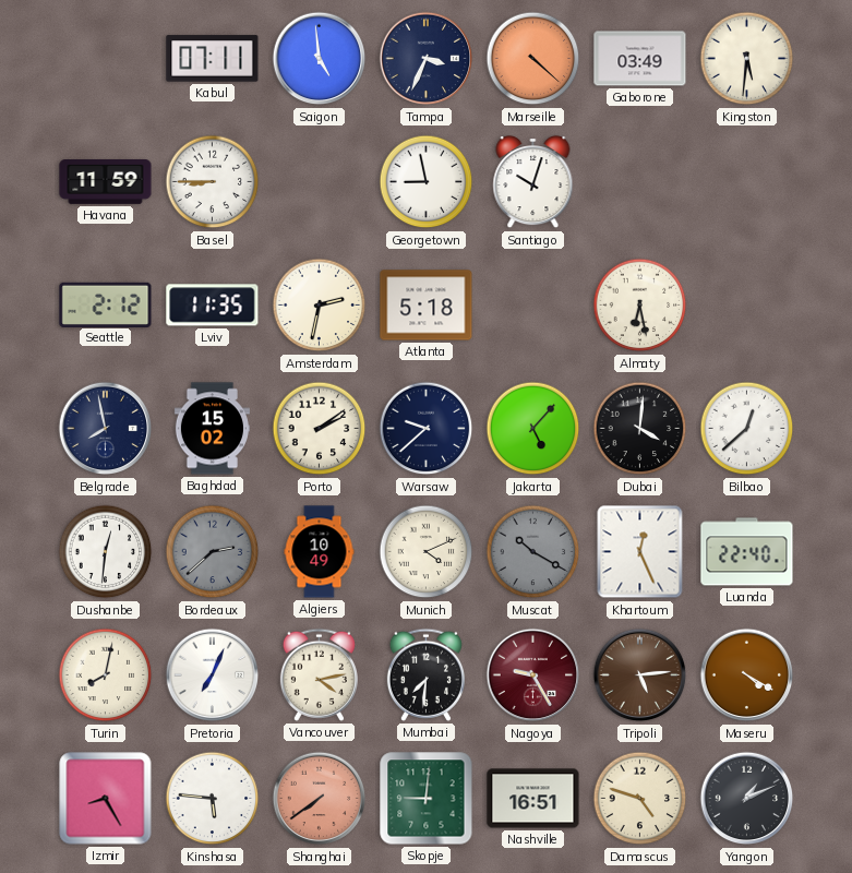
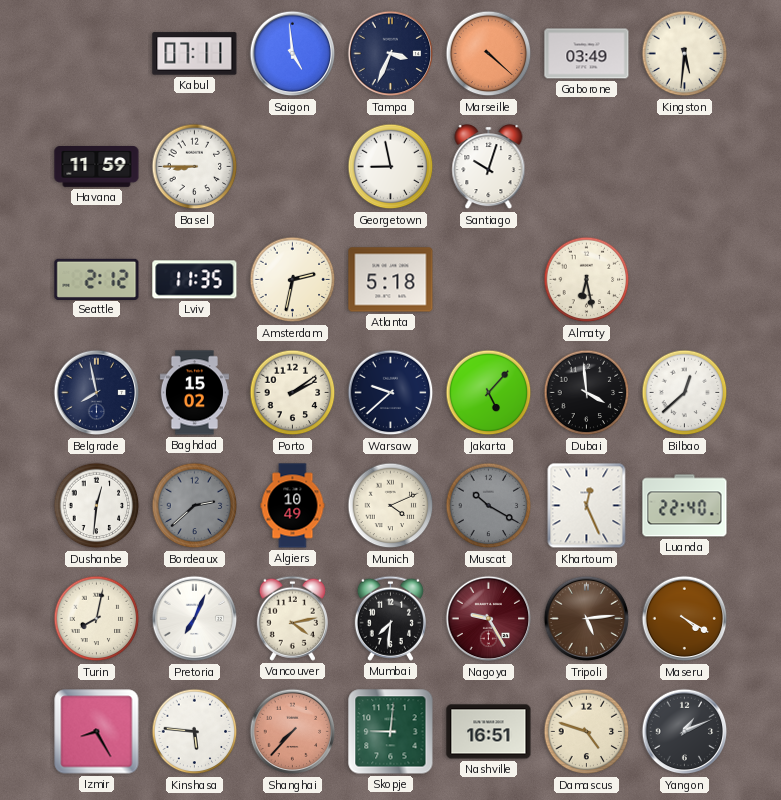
Dubai: 4:01 -> 3:59 (587, 393)
Shanghai: 7:39 -> 7:37 (293, 732)
